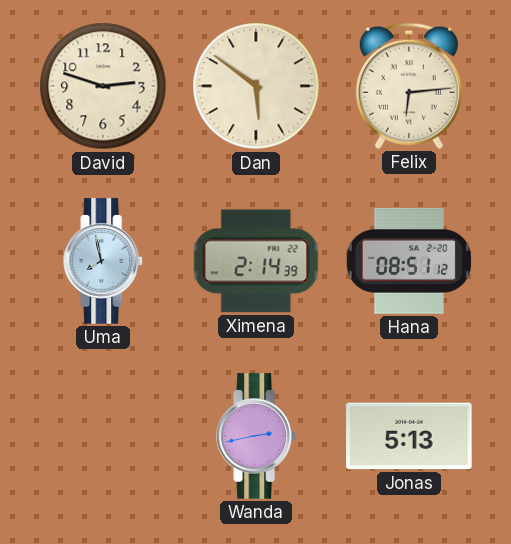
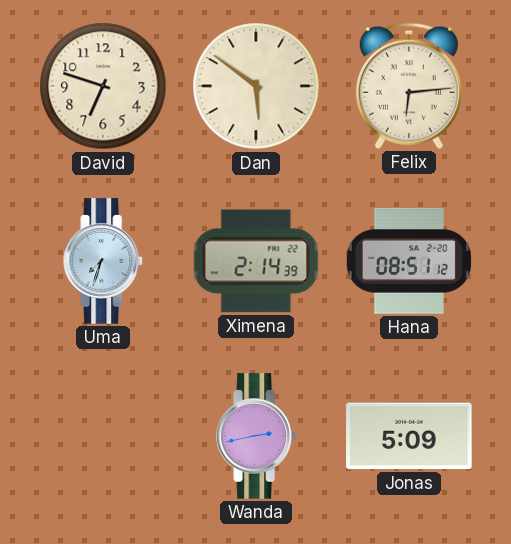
David: 2:48 -> 6:48 (103, 86)
Uma: 7:58 -> 7:33 (104, 261)
Jonas: 5:13 -> 5:09 (409, 436)
